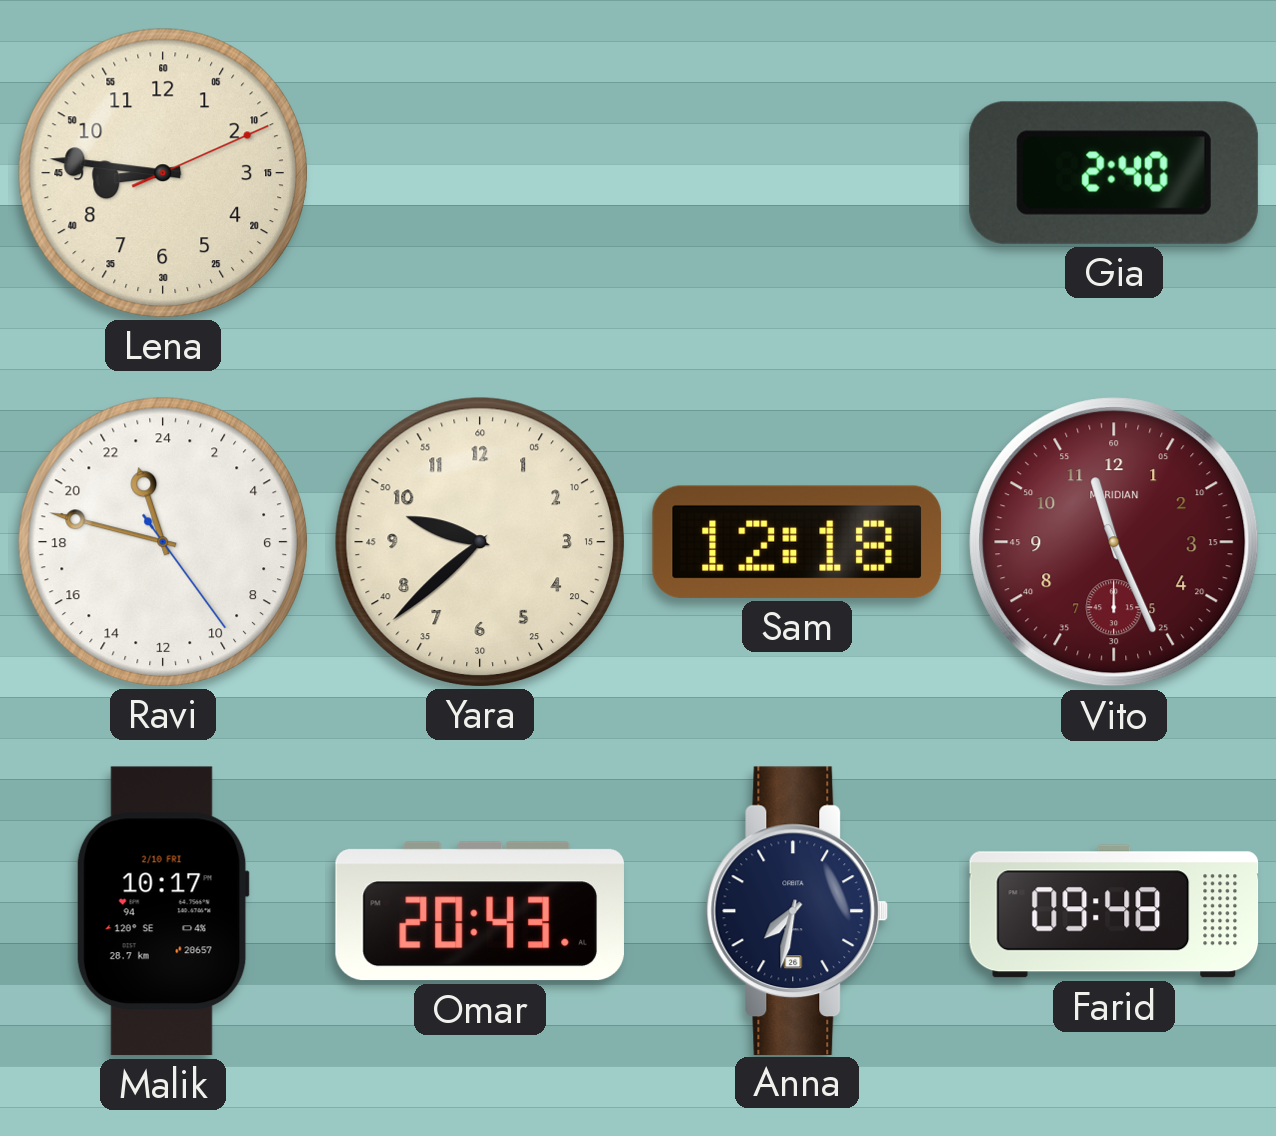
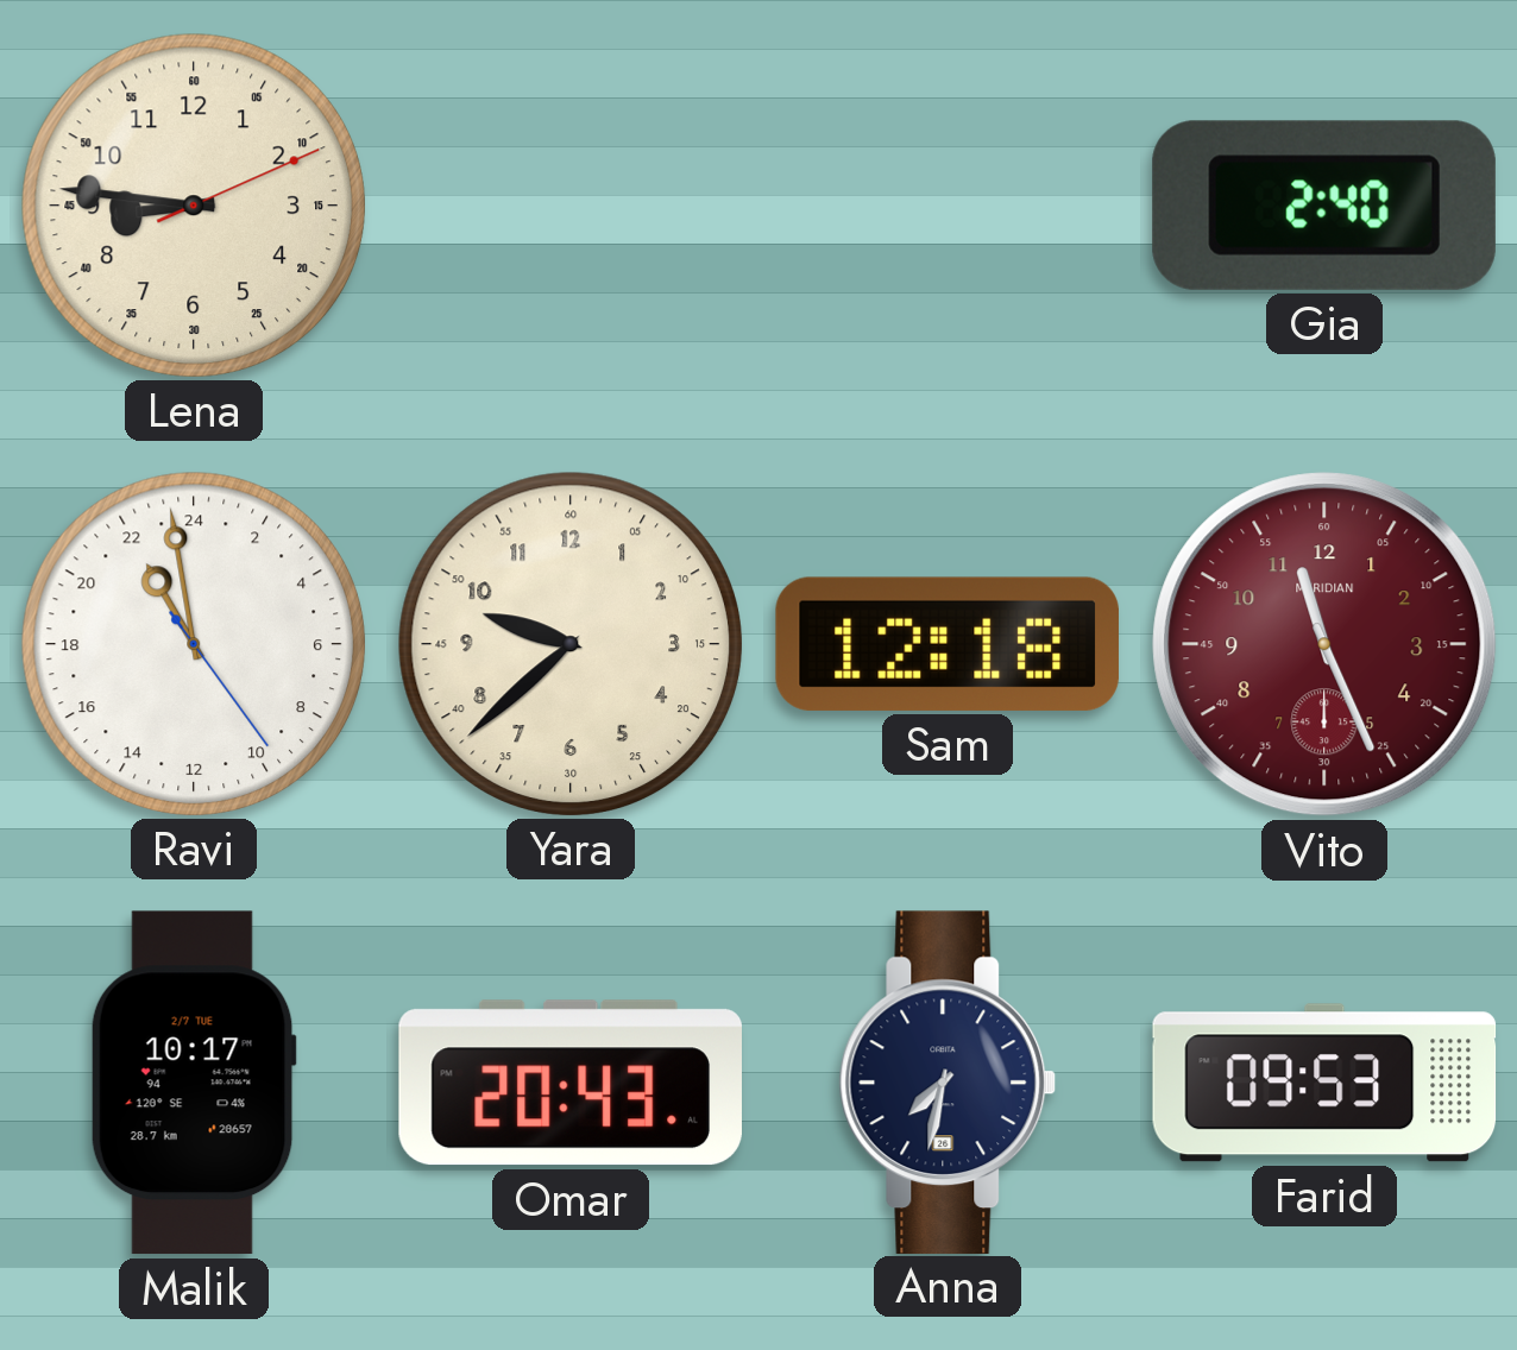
Ravi: 22:47 -> 21:58 (193, 643)
Malik date: 2/10 FRI -> 2/7 TUE (194, 1083)
Farid: 09:48 -> 09:53 (1324, 1083)
